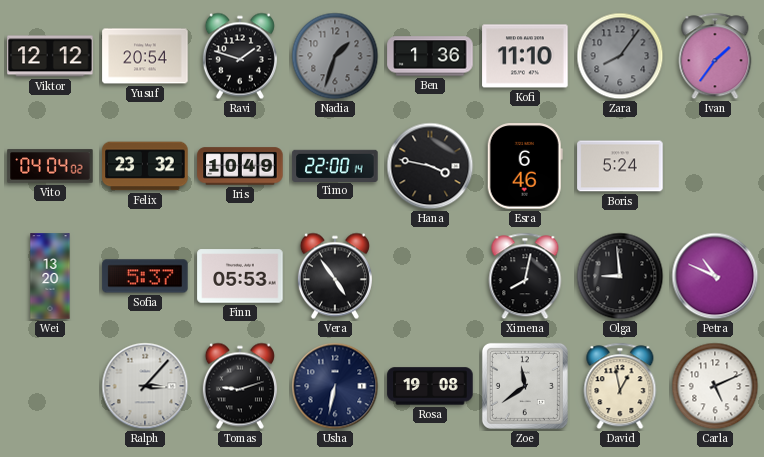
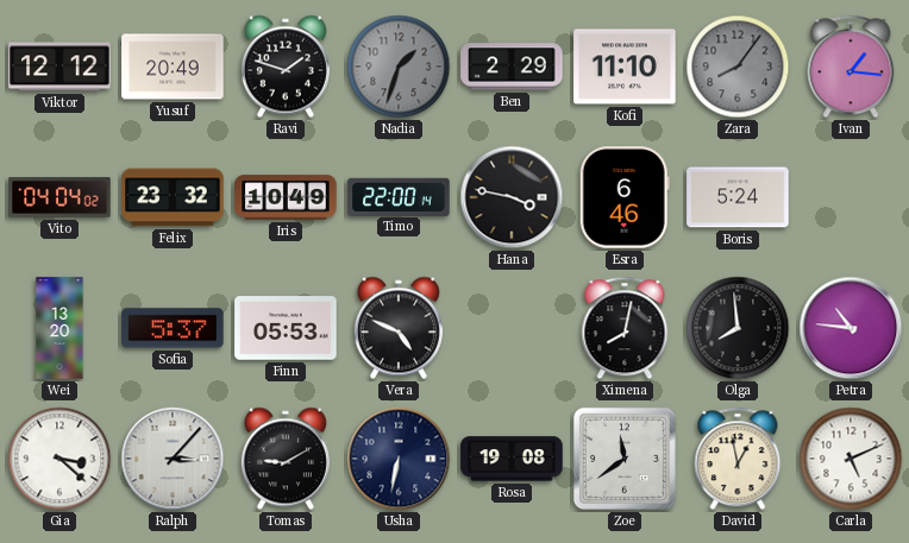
Yusuf: 20:54 -> 20:49 (173, 67)
Ben: 1:36 -> 2:29 (512, 67)
Ivan: 1:36 -> 1:16 (851, 67)
Vera: 4:54 -> 4:49 (399, 328)
Olga: 8:59 -> 7:59 (738, 328)
Petra: 10:49 -> 10:46 (851, 328)
Gia: none -> 3:22 (59, 459)
Tomas: 9:12 -> 9:10 (286, 459)
